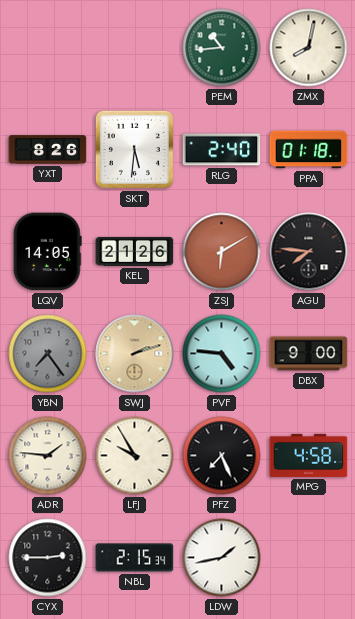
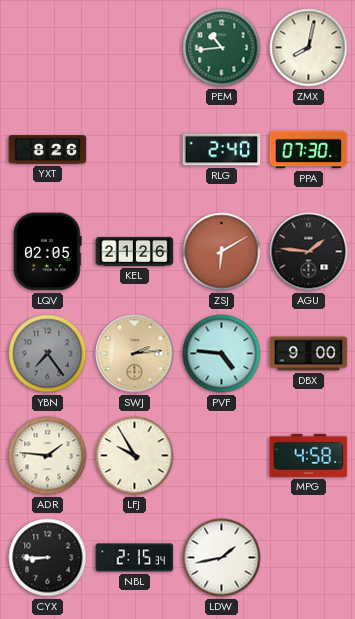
SKT: 5:31 -> none (134, 149)
PPA: 01:18 -> 07:30 (309, 150)
LQV: 14:05 -> 02:05 (48, 252)
AGU: 7:46 -> 1:46 (309, 252)
SWJ: 2:12 -> 2:14 (135, 354)
PFZ: 7:26 -> none (222, 456)
CYX: 2:45 -> 8:45 (48, 558)
